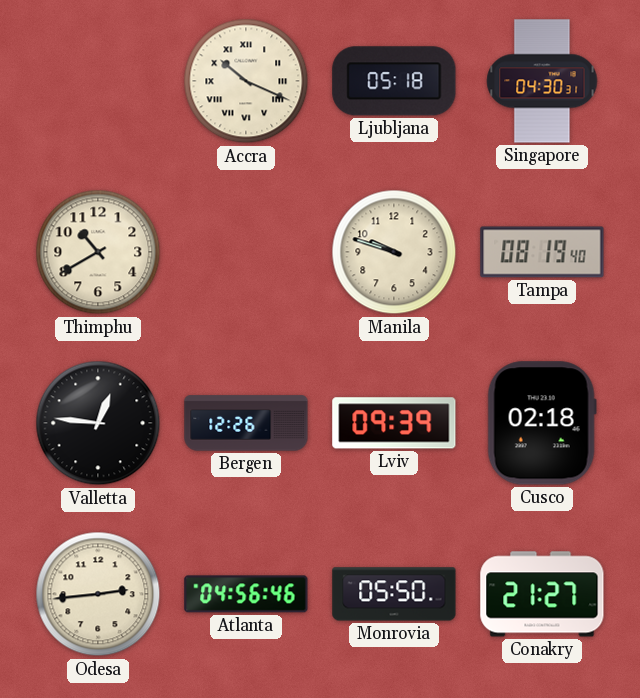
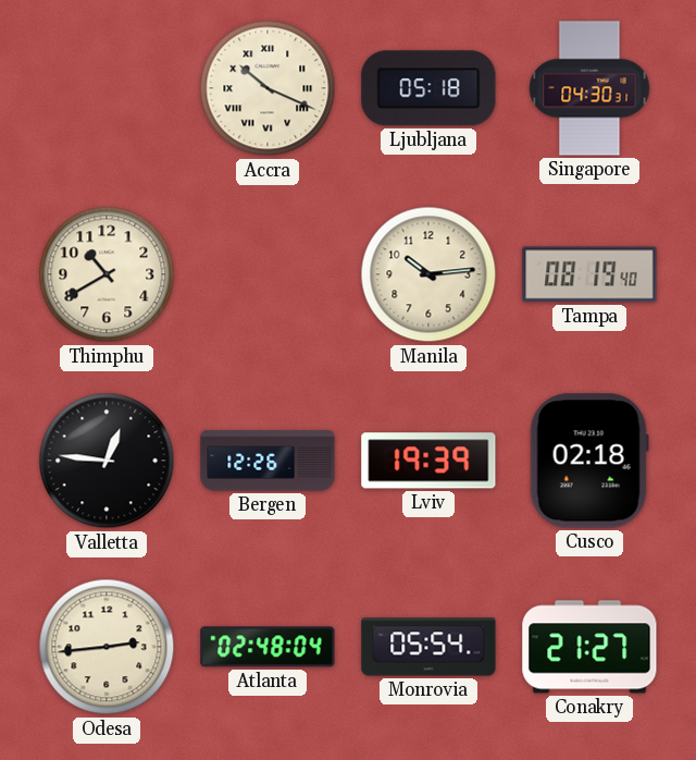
Manila: 9:48 -> 10:14 (428, 274)
Lviv: 09:39 -> 19:39 (428, 461)
Atlanta: 04:56 -> 02:48 (268, 647)
Monrovia: 05:50 -> 05:54 (428, 647)
